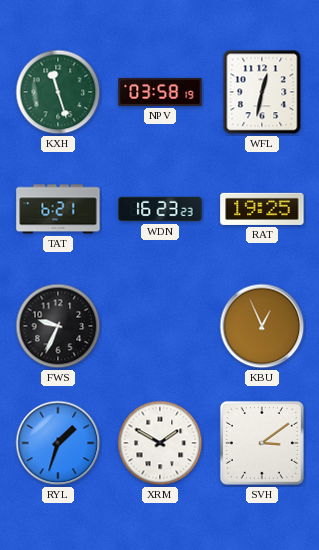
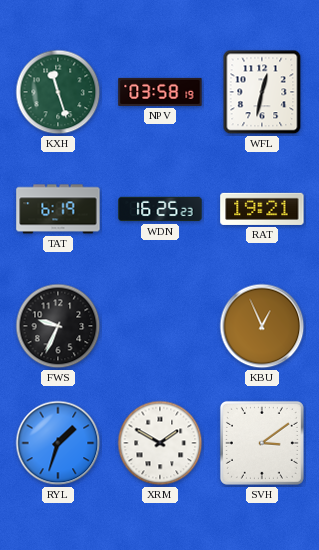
TAT: 6:21 -> 6:19 (58, 209)
WDN: 16:23 -> 16:25 (160, 209)
RAT: 19:25 -> 19:21 (262, 209)
